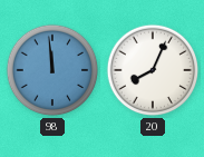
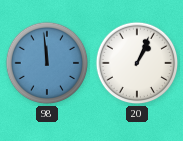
20: 8:04 -> 1:04 (137, 63)
